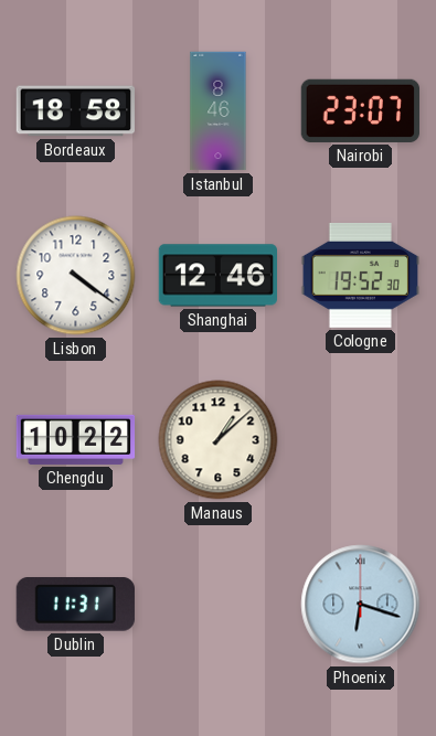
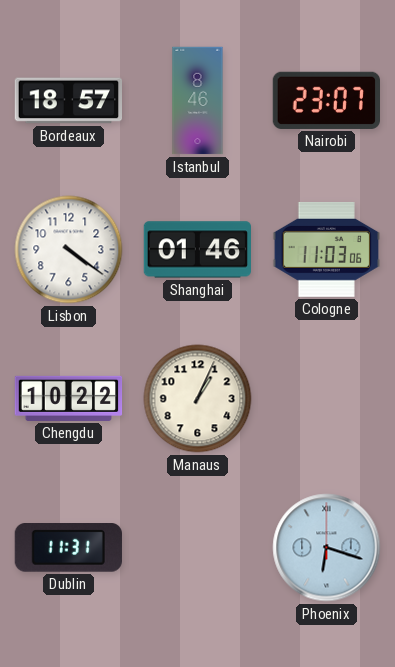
Bordeaux: 18:58 -> 18:57 (69, 101)
Shanghai: 12:46 -> 01:46 (197, 250)
Cologne: 19:52 -> 11:03 (327, 249)
Manaus: 1:08 -> 1:04 (198, 399)
